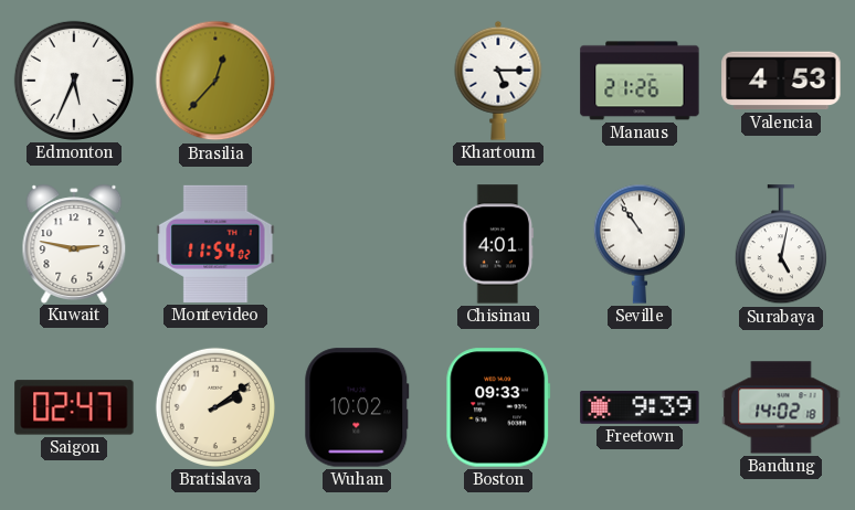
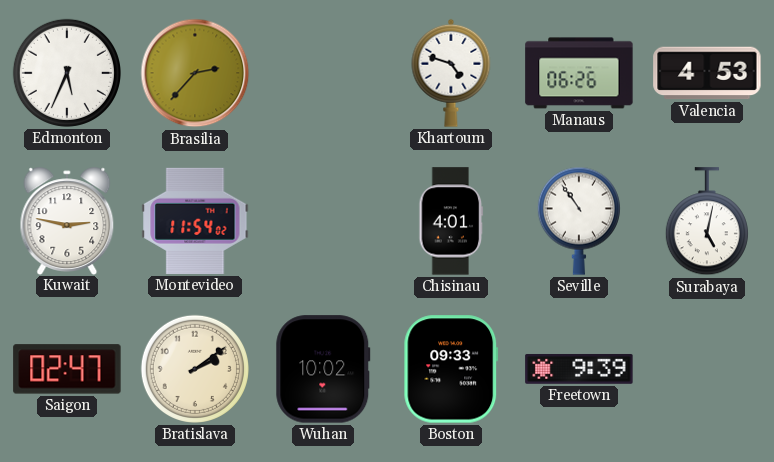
Brasilia: 12:37 -> 2:37 (195, 73)
Khartoum: 5:15 -> 4:48 (451, 73)
Manaus: 21:26 -> 06:26 (579, 73)
Bandung: 14:02 -> none (781, 407)
